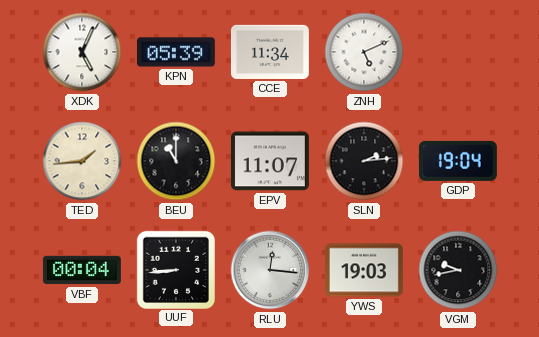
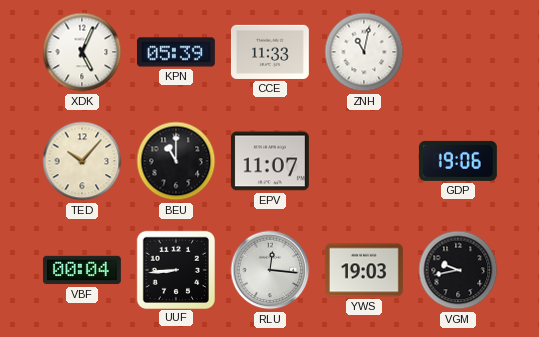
CCE: 11:34 -> 11:33 (270, 52)
ZNH: 5:11 -> 11:02 (364, 52)
TED: 1:44 -> 10:07 (82, 161)
SLN: 2:14 -> none (364, 161)
GDP: 19:04 -> 19:06 (458, 161)
